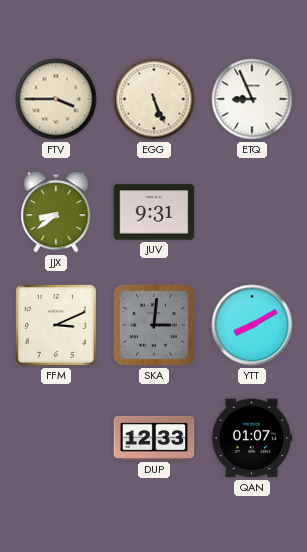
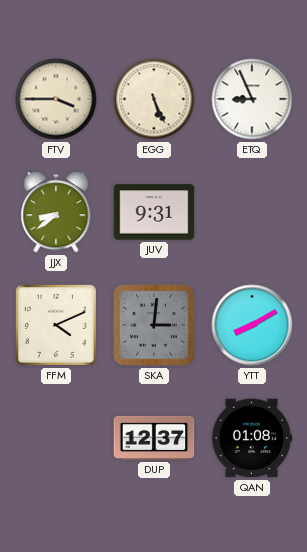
FFM: 3:11 -> 4:11 (56, 325)
DUP: 12:33 -> 12:37 (154, 438)
QAN: 01:07 -> 01:08 (252, 438)
